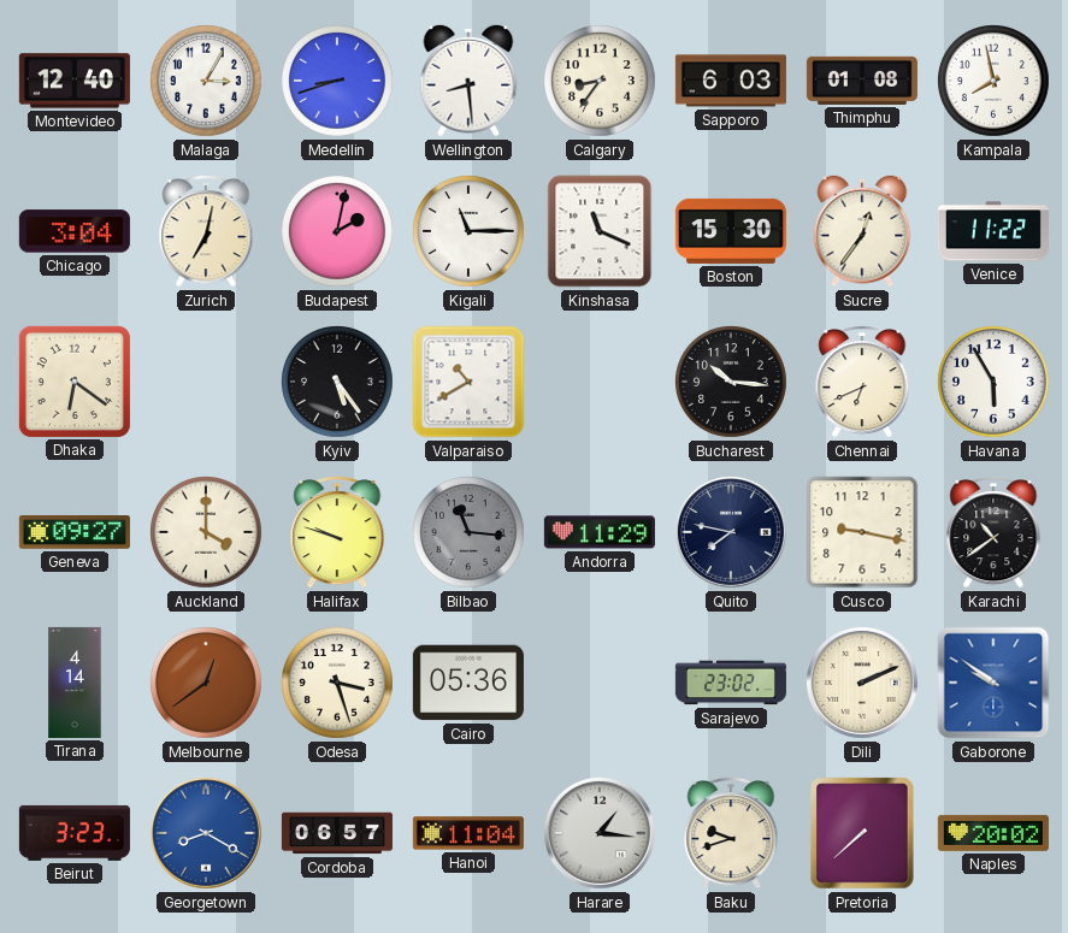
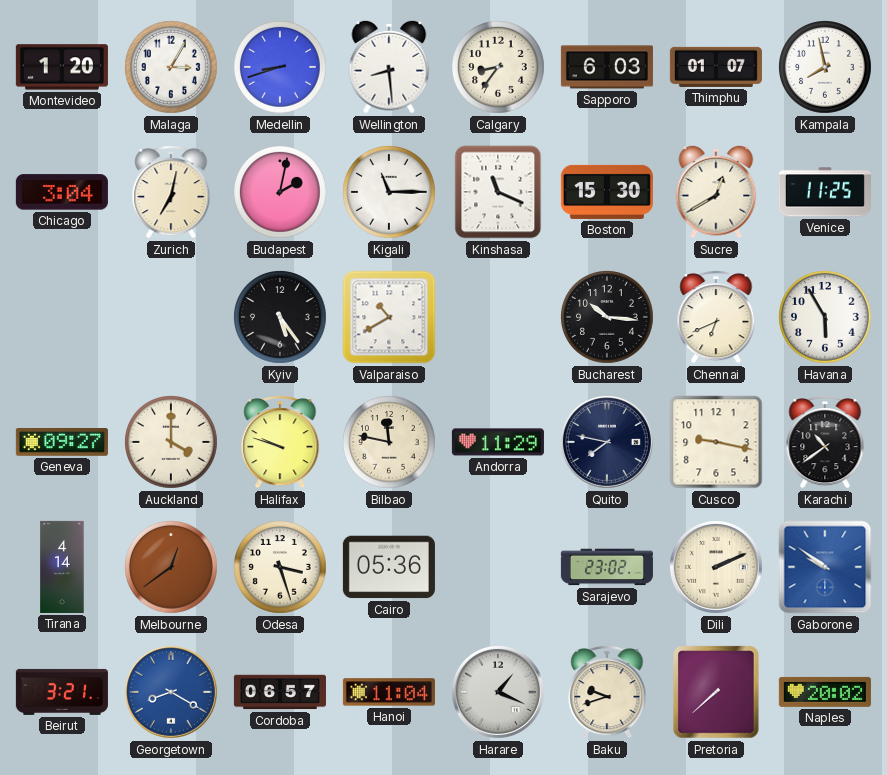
Montevideo: 12:40 -> 1:20 (62, 67)
Thimphu: 01:08 -> 01:07 (716, 67)
Sucre: 12:36 -> 12:40 (716, 192)
Venice: 11:22 -> 11:25 (825, 192)
Dhaka: 6:21 -> none (75, 382)
Bilbao: 11:16 -> 11:47 (390, 443)
Bilbao dial: grey -> cream (390, 443)
Beirut: 3:23 -> 3:21 (62, 692)
Harare: 1:16 -> 1:19 (498, 692)
